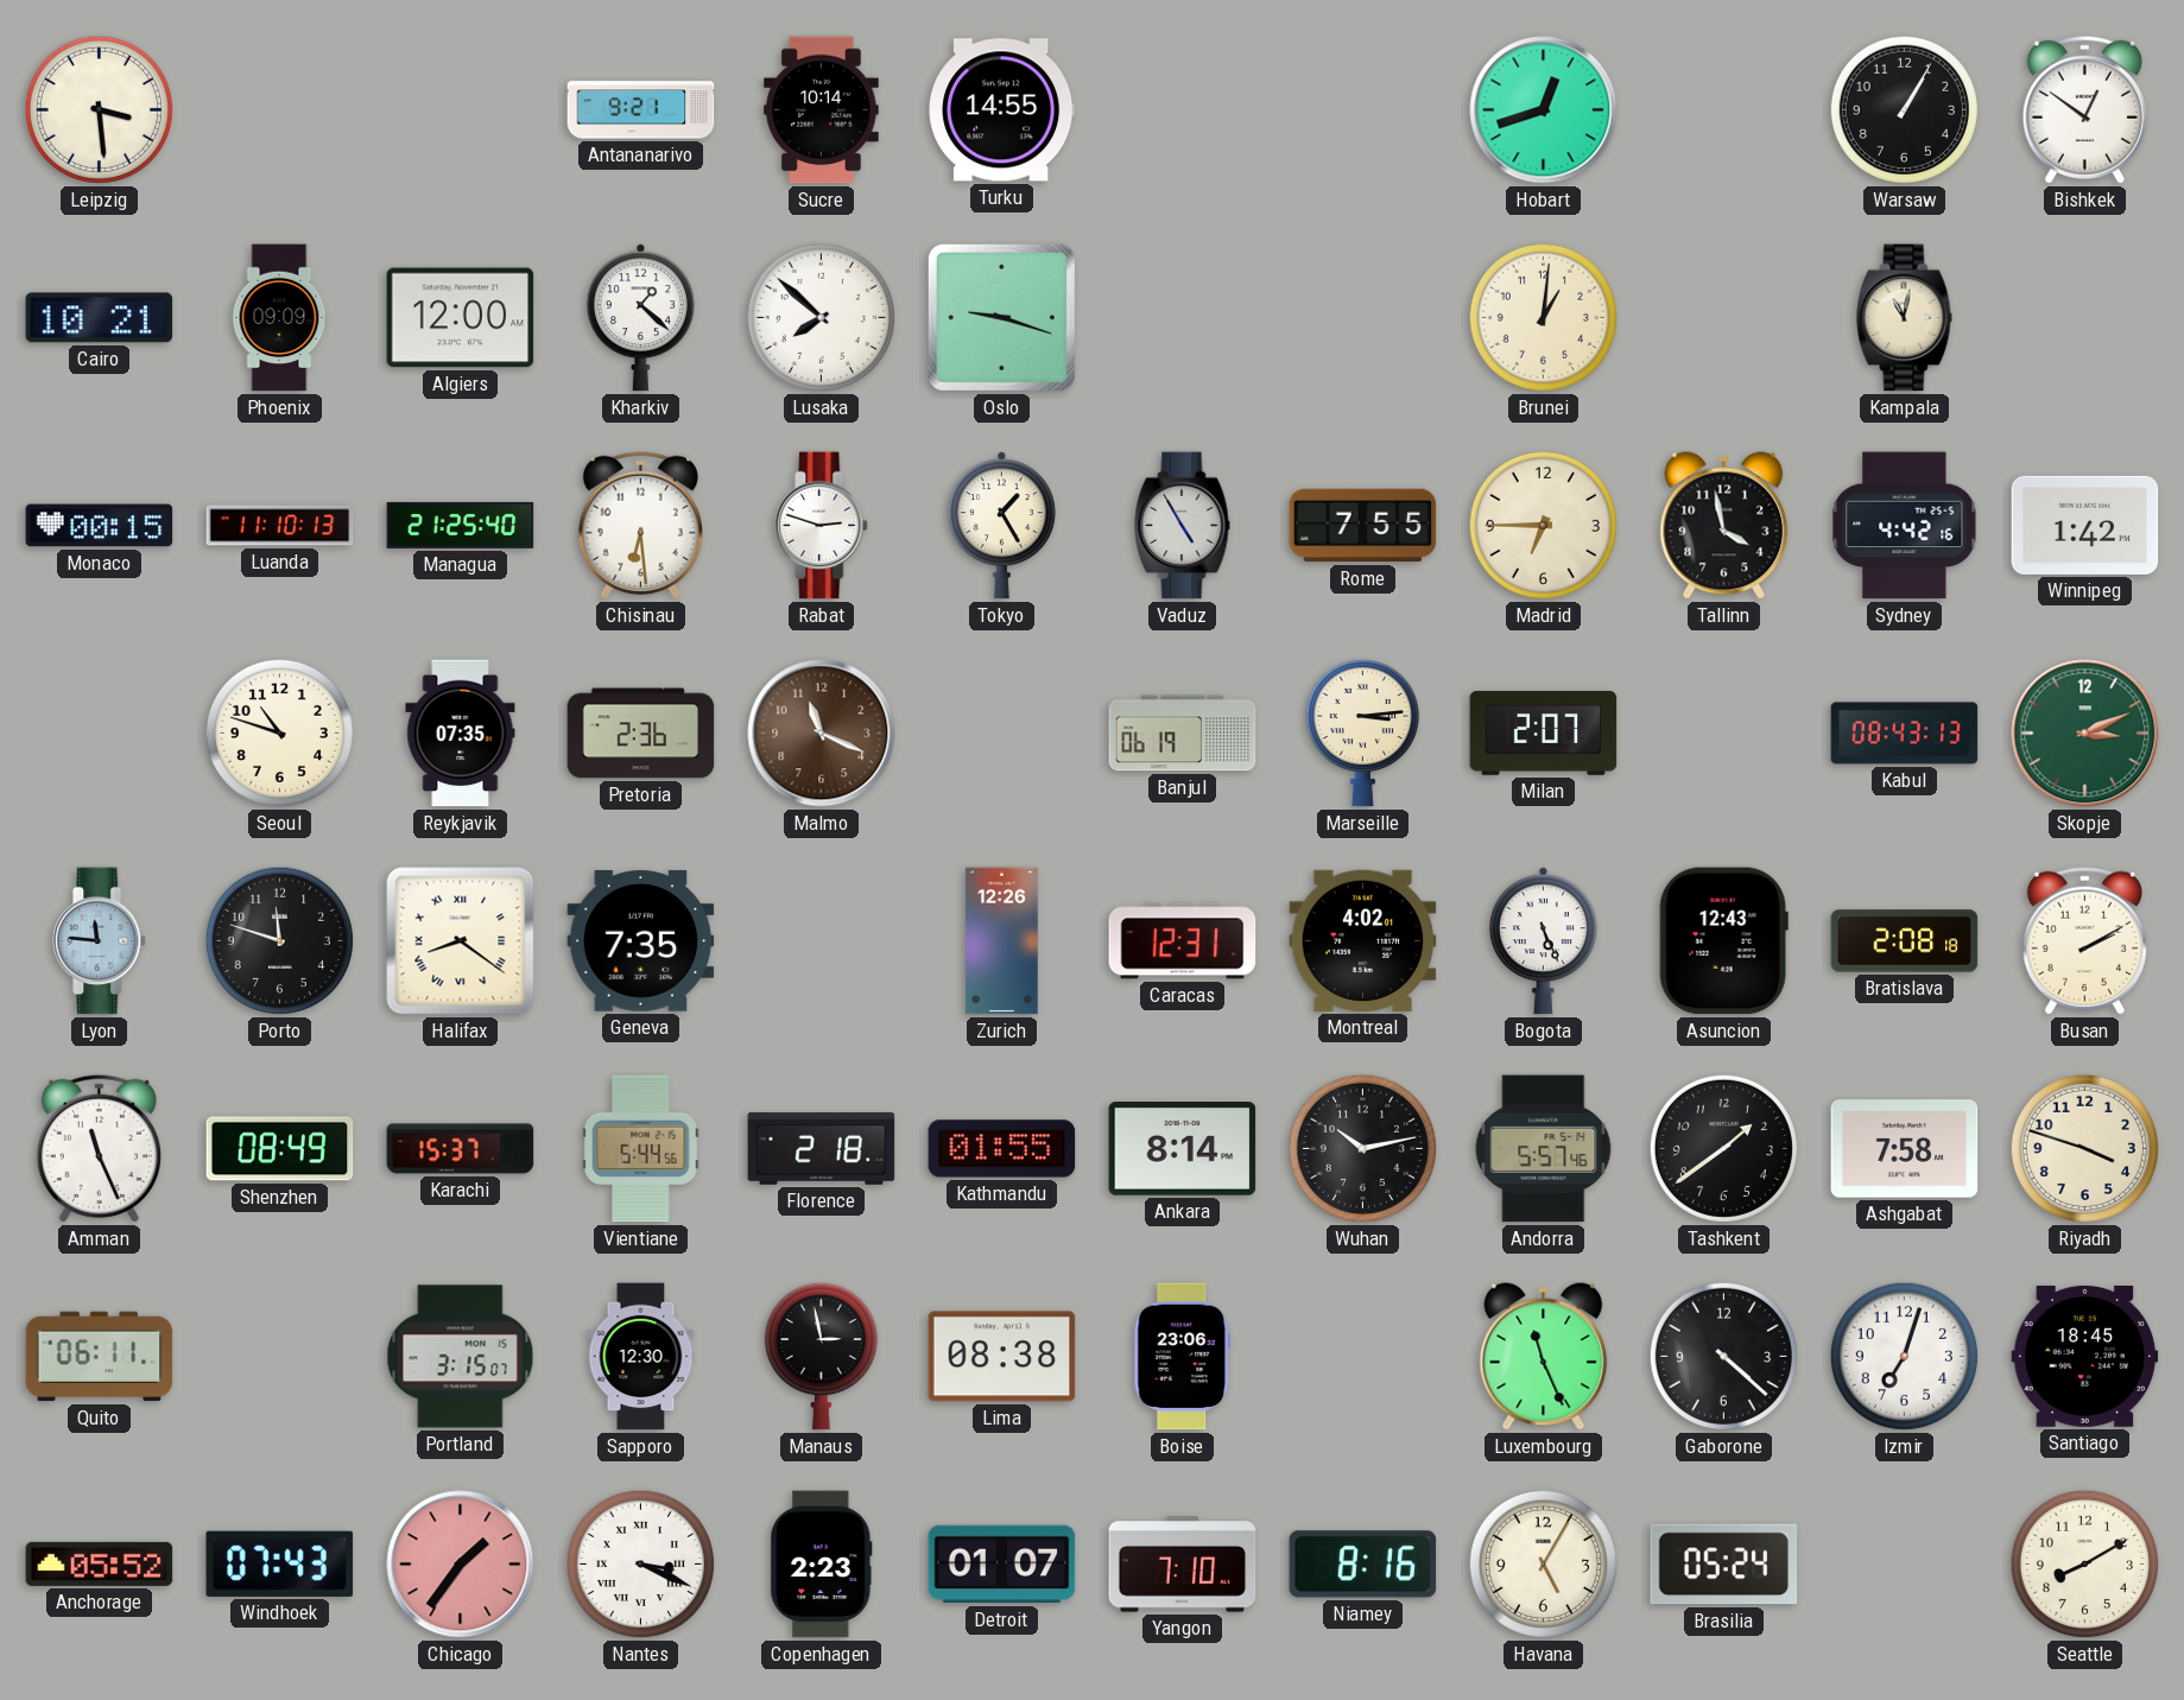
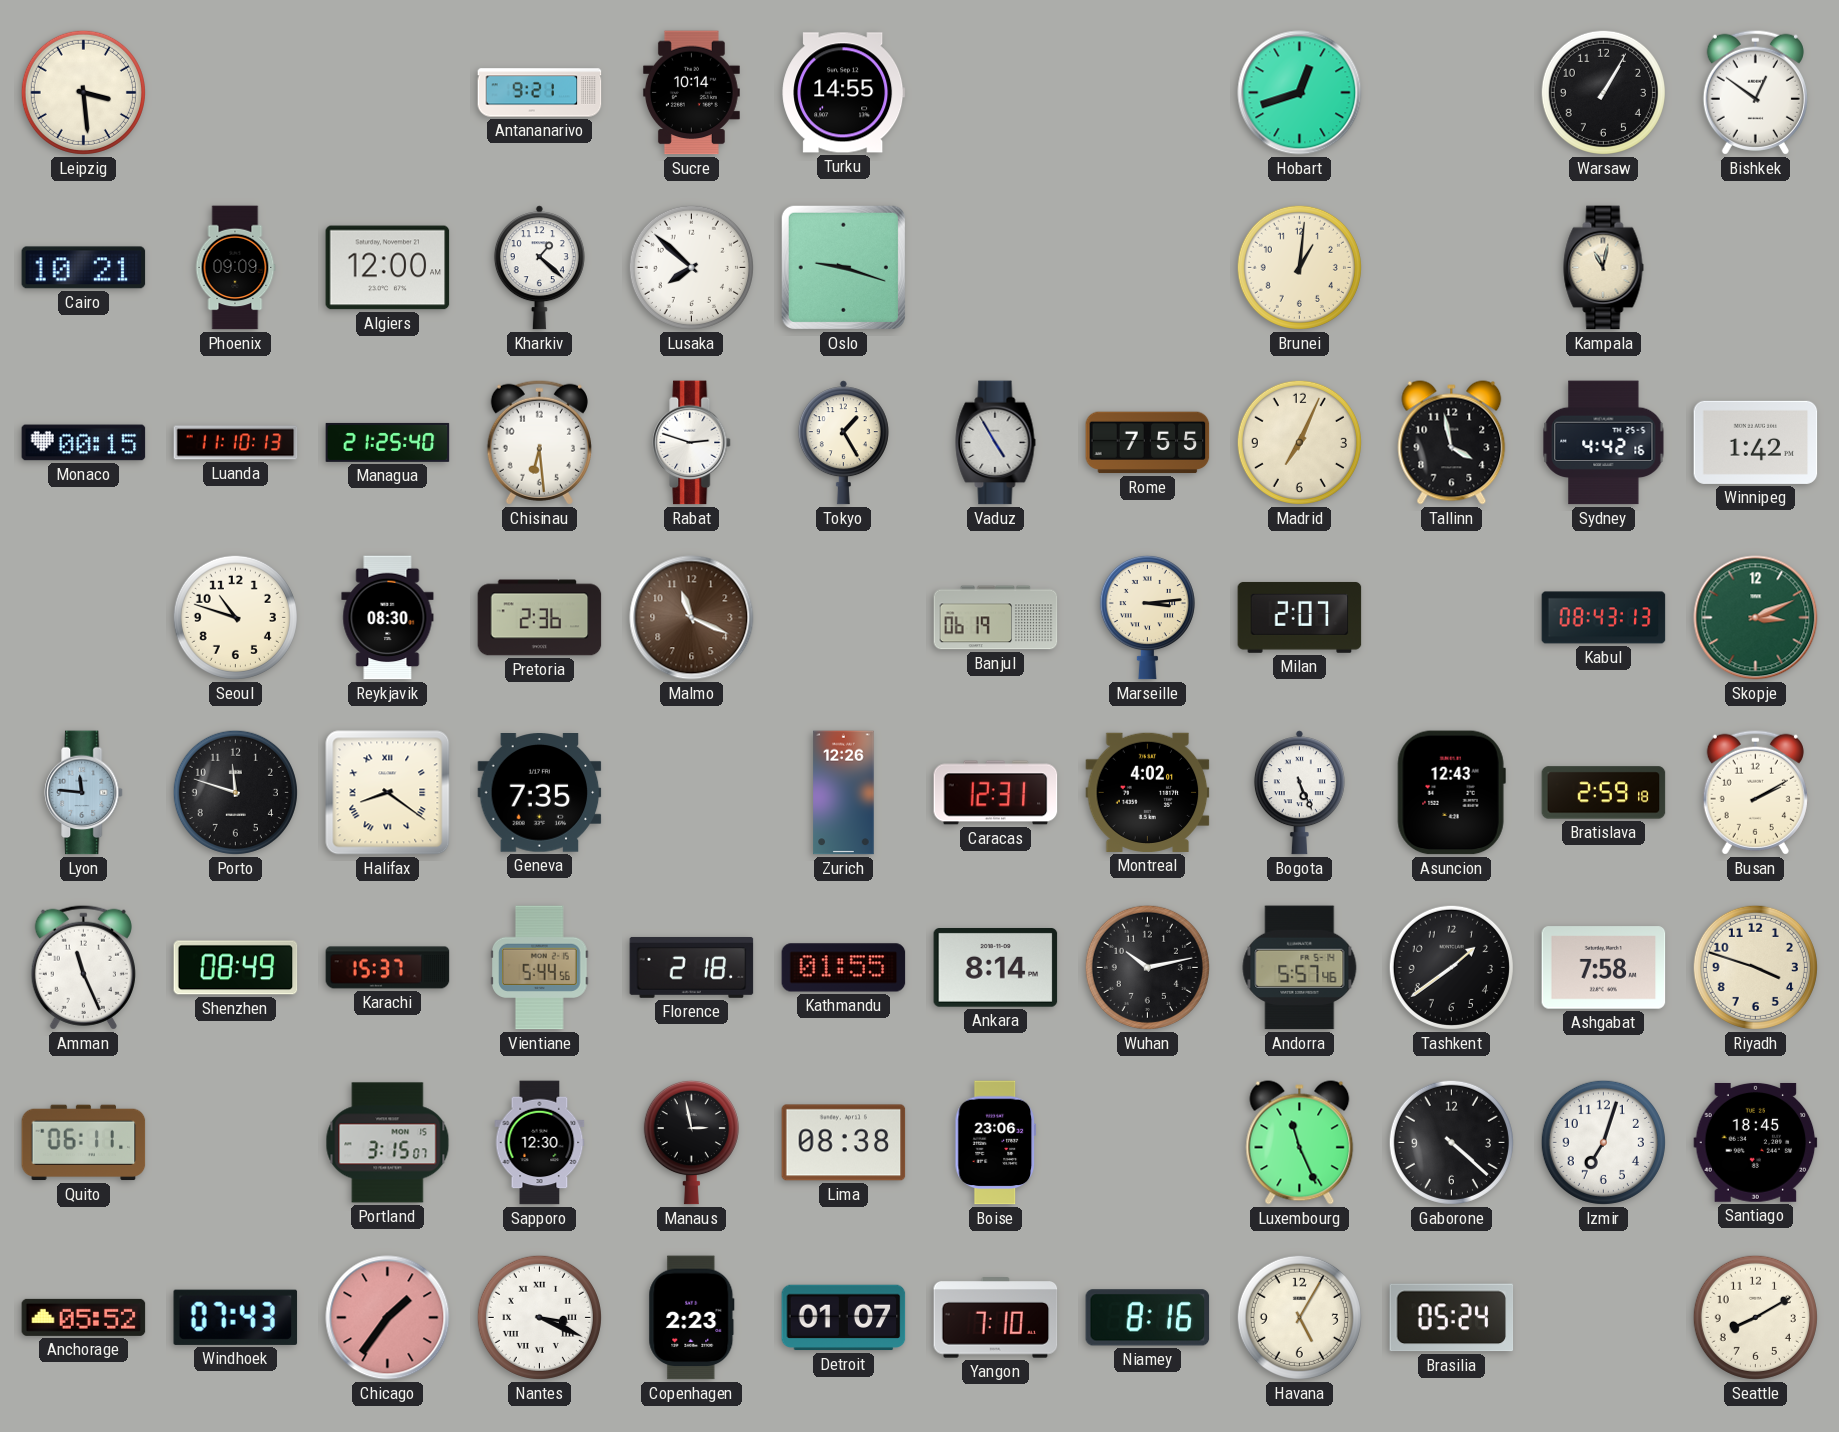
Madrid: 6:45 -> 7:04 (1299, 442)
Reykjavik: 07:35 -> 08:30 (388, 618)
Bratislava: 2:08 -> 2:59 (1604, 793)
